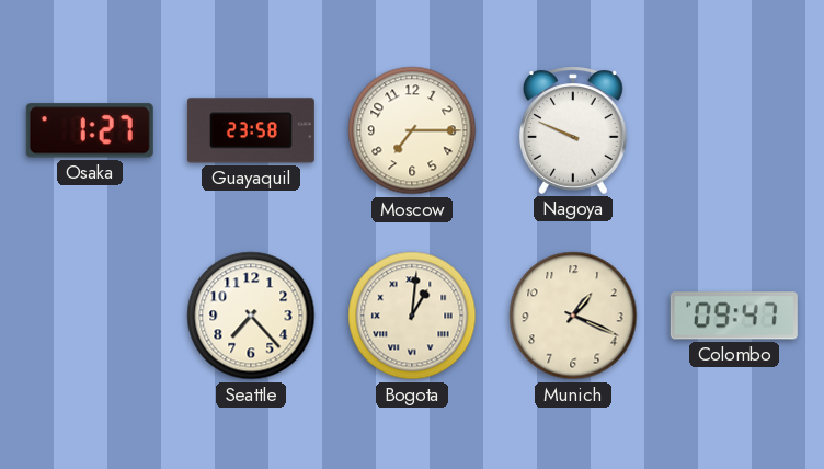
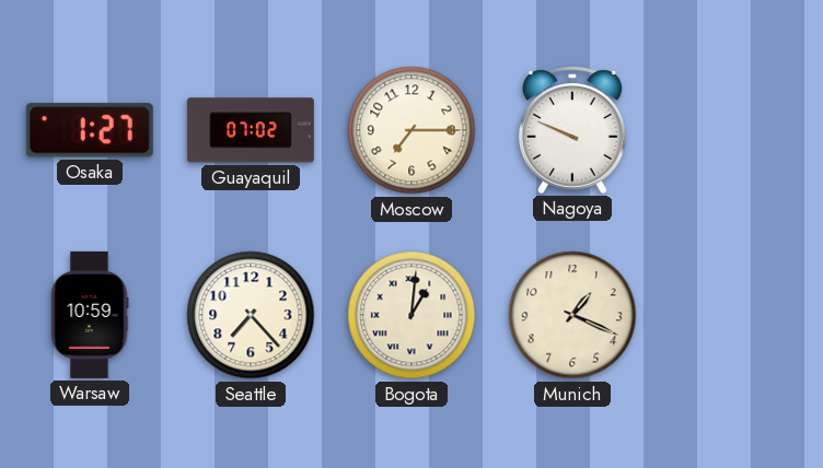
Guayaquil: 23:58 -> 07:02 (251, 130)
Warsaw: none -> 10:59 (90, 315)
Colombo: 09:47 -> none (734, 316)
